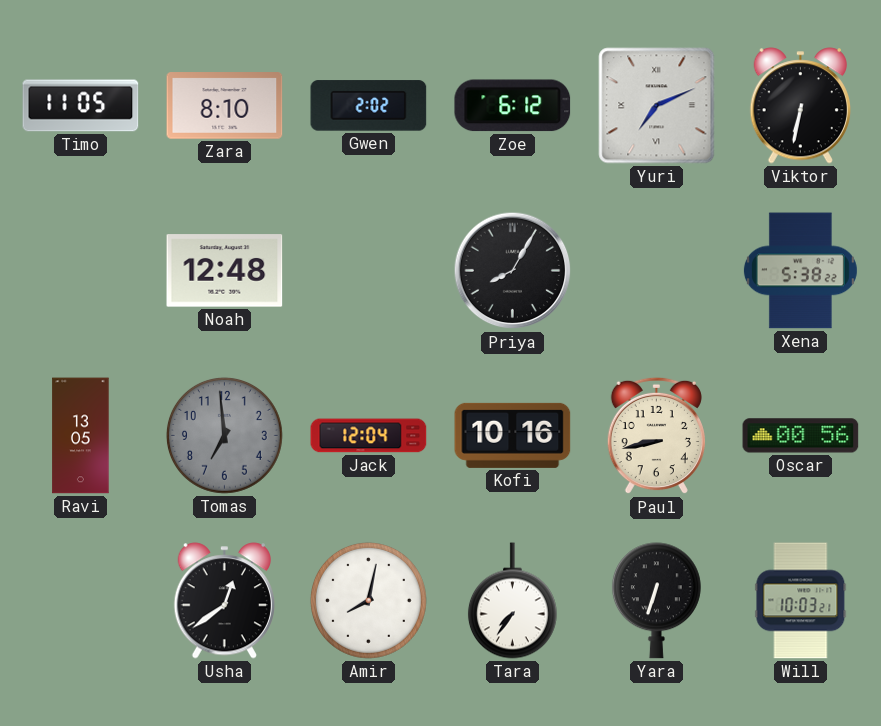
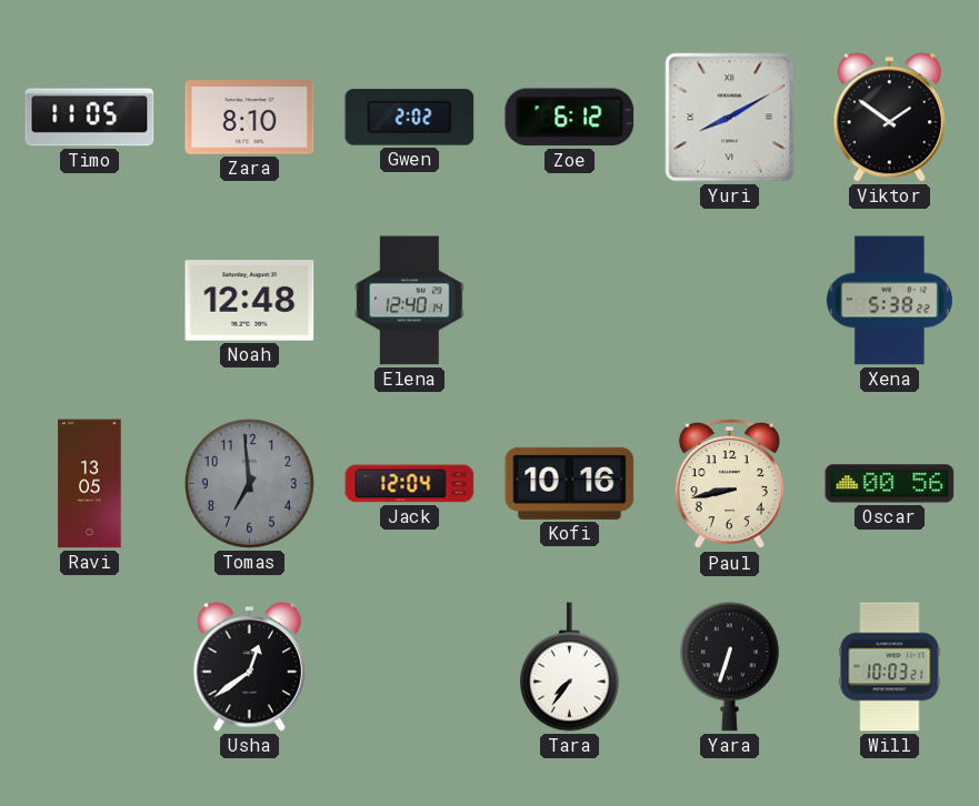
Yuri: 7:11 -> 8:10 (730, 118)
Viktor: 6:32 -> 1:51 (889, 118)
Elena: none -> 12:40 (410, 301)
Priya: 8:05 -> none (513, 271)
Amir: 8:02 -> none (368, 600)
